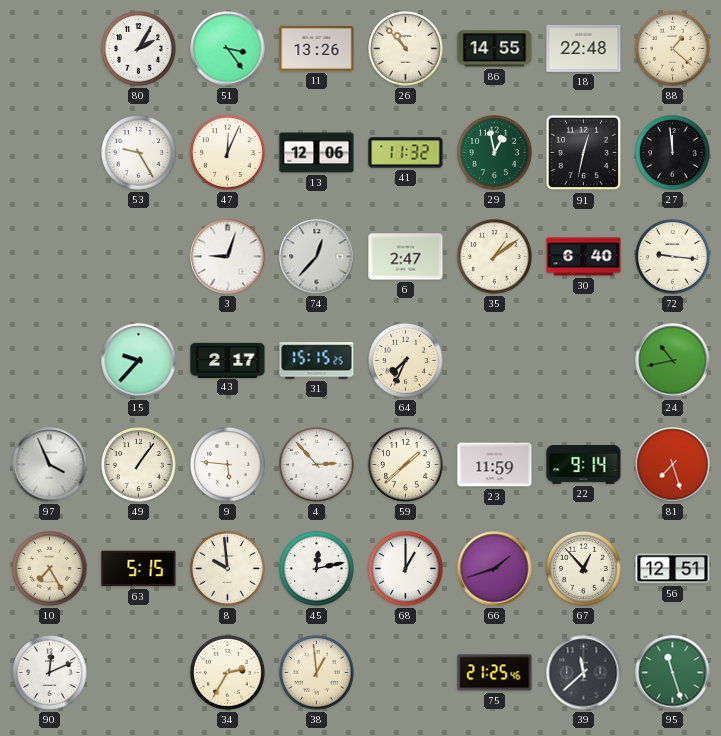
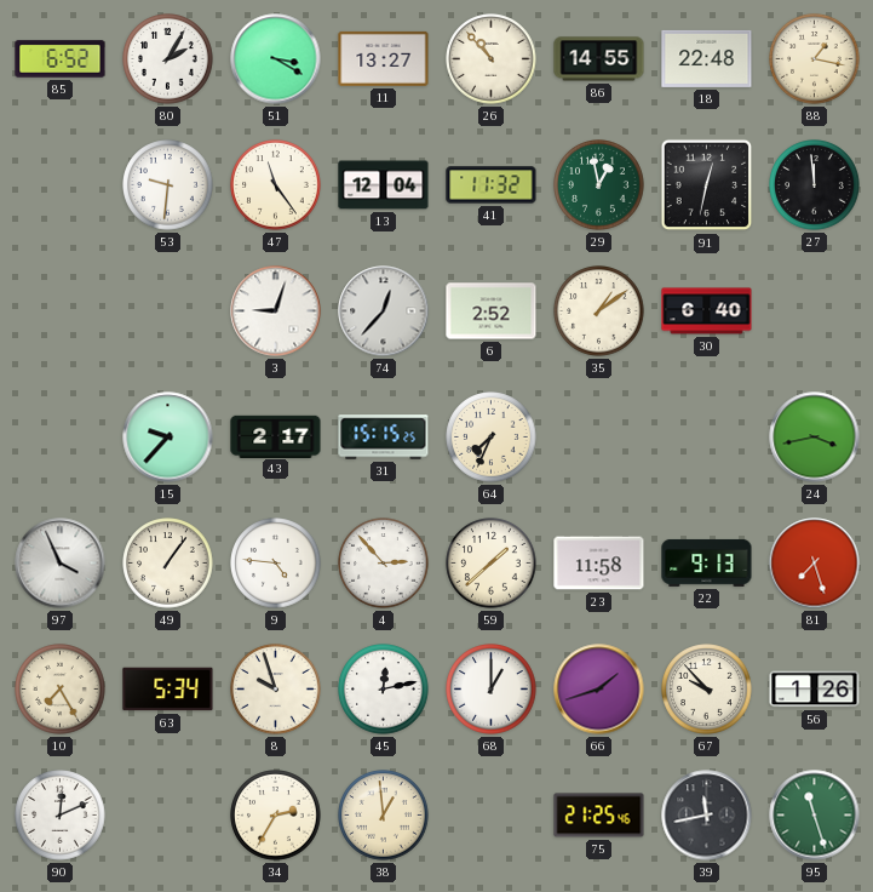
85: none -> 6:52 (61, 59)
51: 3:24 -> 3:20 (276, 59)
11: 13:26 -> 13:27 (384, 58)
88: 1:22 -> 1:17 (815, 59)
53: 9:25 -> 9:31 (168, 185)
47: 12:04 -> 11:24 (276, 185)
13: 12:06 -> 12:04 (384, 185)
6: 2:47 -> 2:52 (492, 311)
72: 9:16 -> none (673, 257)
24: 10:43 -> 3:43 (815, 438)
9: 5:46 -> 4:46 (276, 564)
23: 11:59 -> 11:58 (599, 564)
22: 9:14 -> 9:13 (707, 562)
63: 5:15 -> 5:34 (168, 690)
8: 9:59 -> 9:57 (276, 690)
67: 12:53 -> 9:53 (707, 690)
56: 12:51 -> 1:26 (815, 690)
39: 11:38 -> 11:43 (707, 816)
